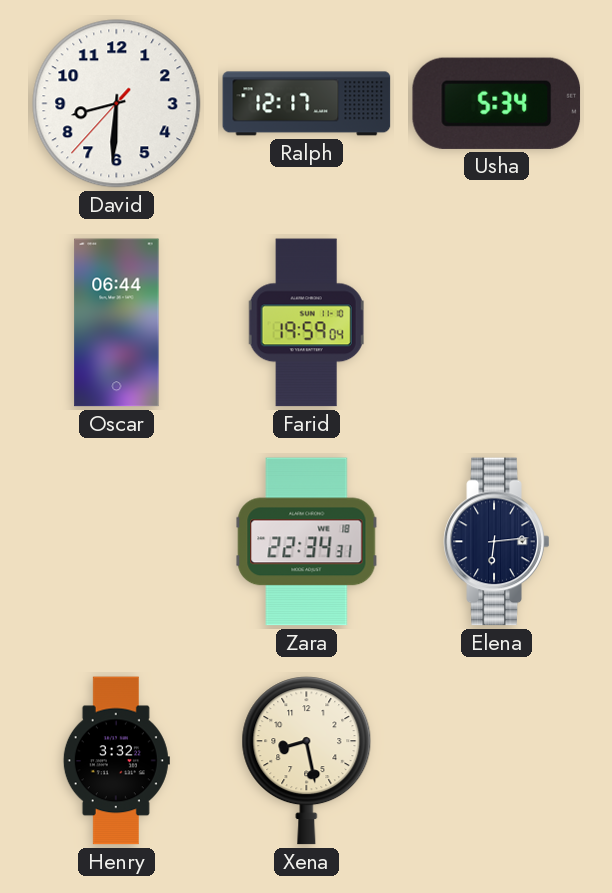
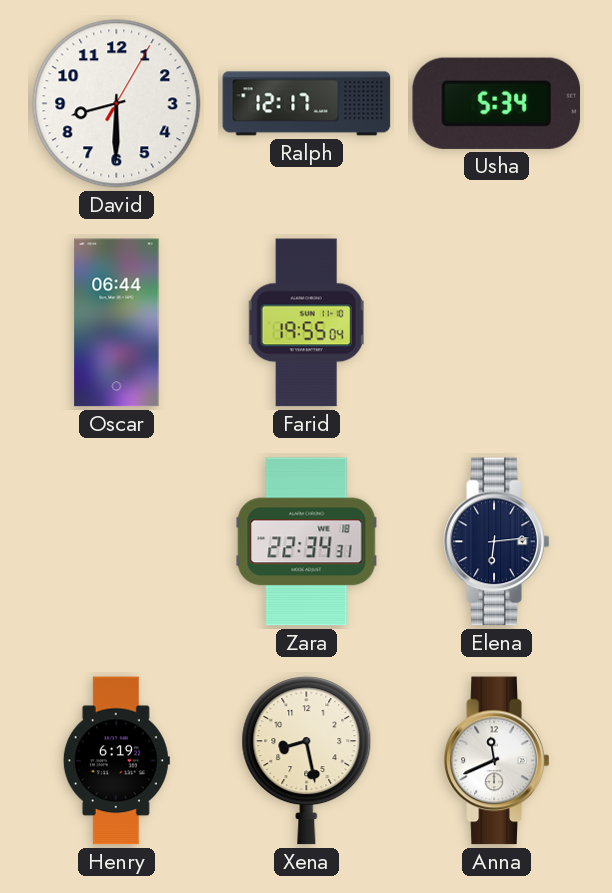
David: 8:30:37 -> 8:30:05 (117, 104)
Farid: 19:59 -> 19:55 (306, 323)
Henry: 3:32 -> 6:19 (116, 761)
Anna: none -> 11:41 (497, 761)
